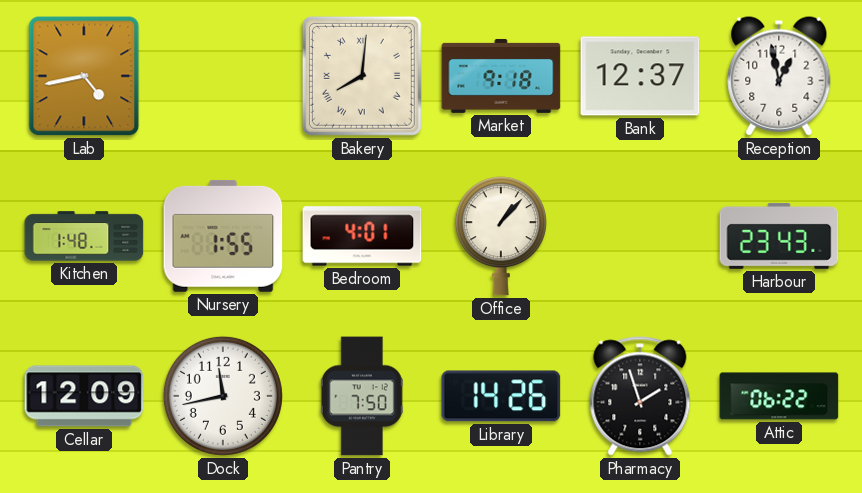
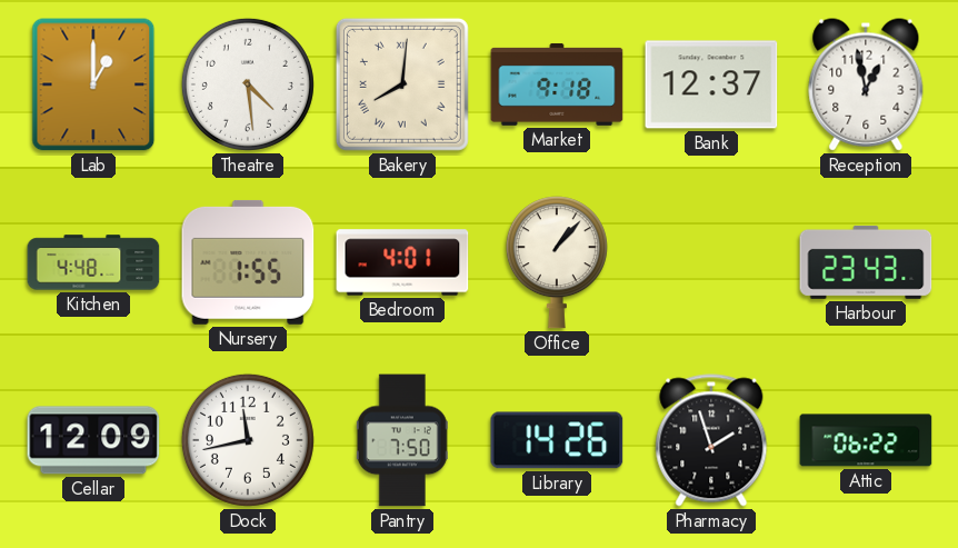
Lab: 4:43 -> 1:00 (93, 84)
Theatre: none -> 4:29 (248, 84)
Kitchen: 1:48 -> 4:48 (93, 262)
